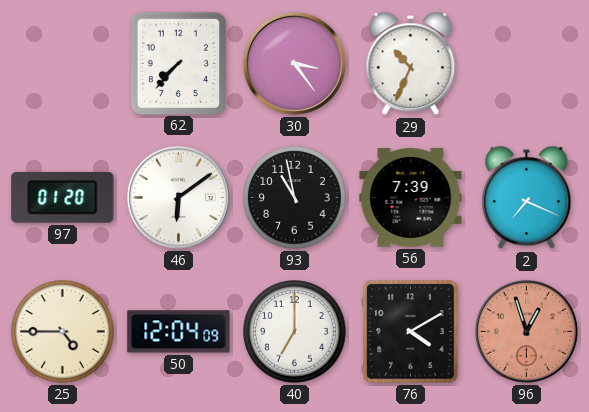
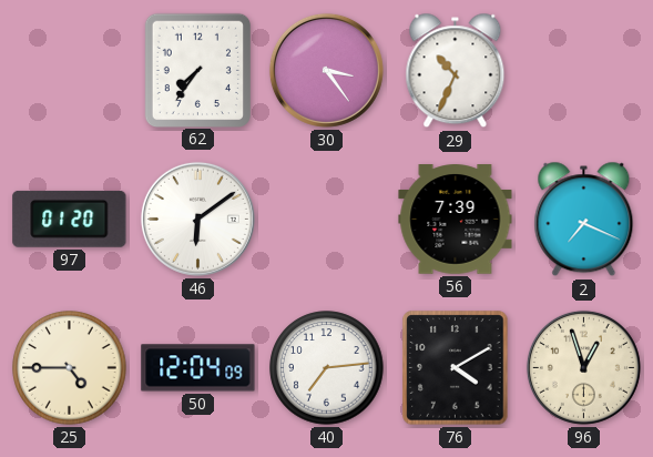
62: 7:37 -> 7:36 (197, 70)
93: 10:58 -> none (295, 198)
40: 7:00 -> 7:14 (327, 368)
96 dial: salmon -> cream (583, 367)
